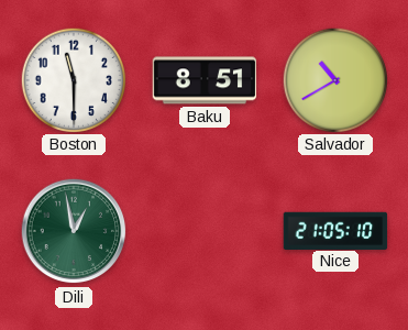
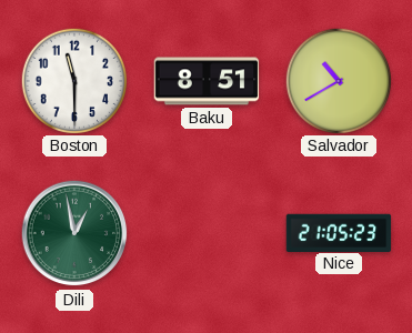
Nice: 21:05:10 -> 21:05:23 (339, 232)
